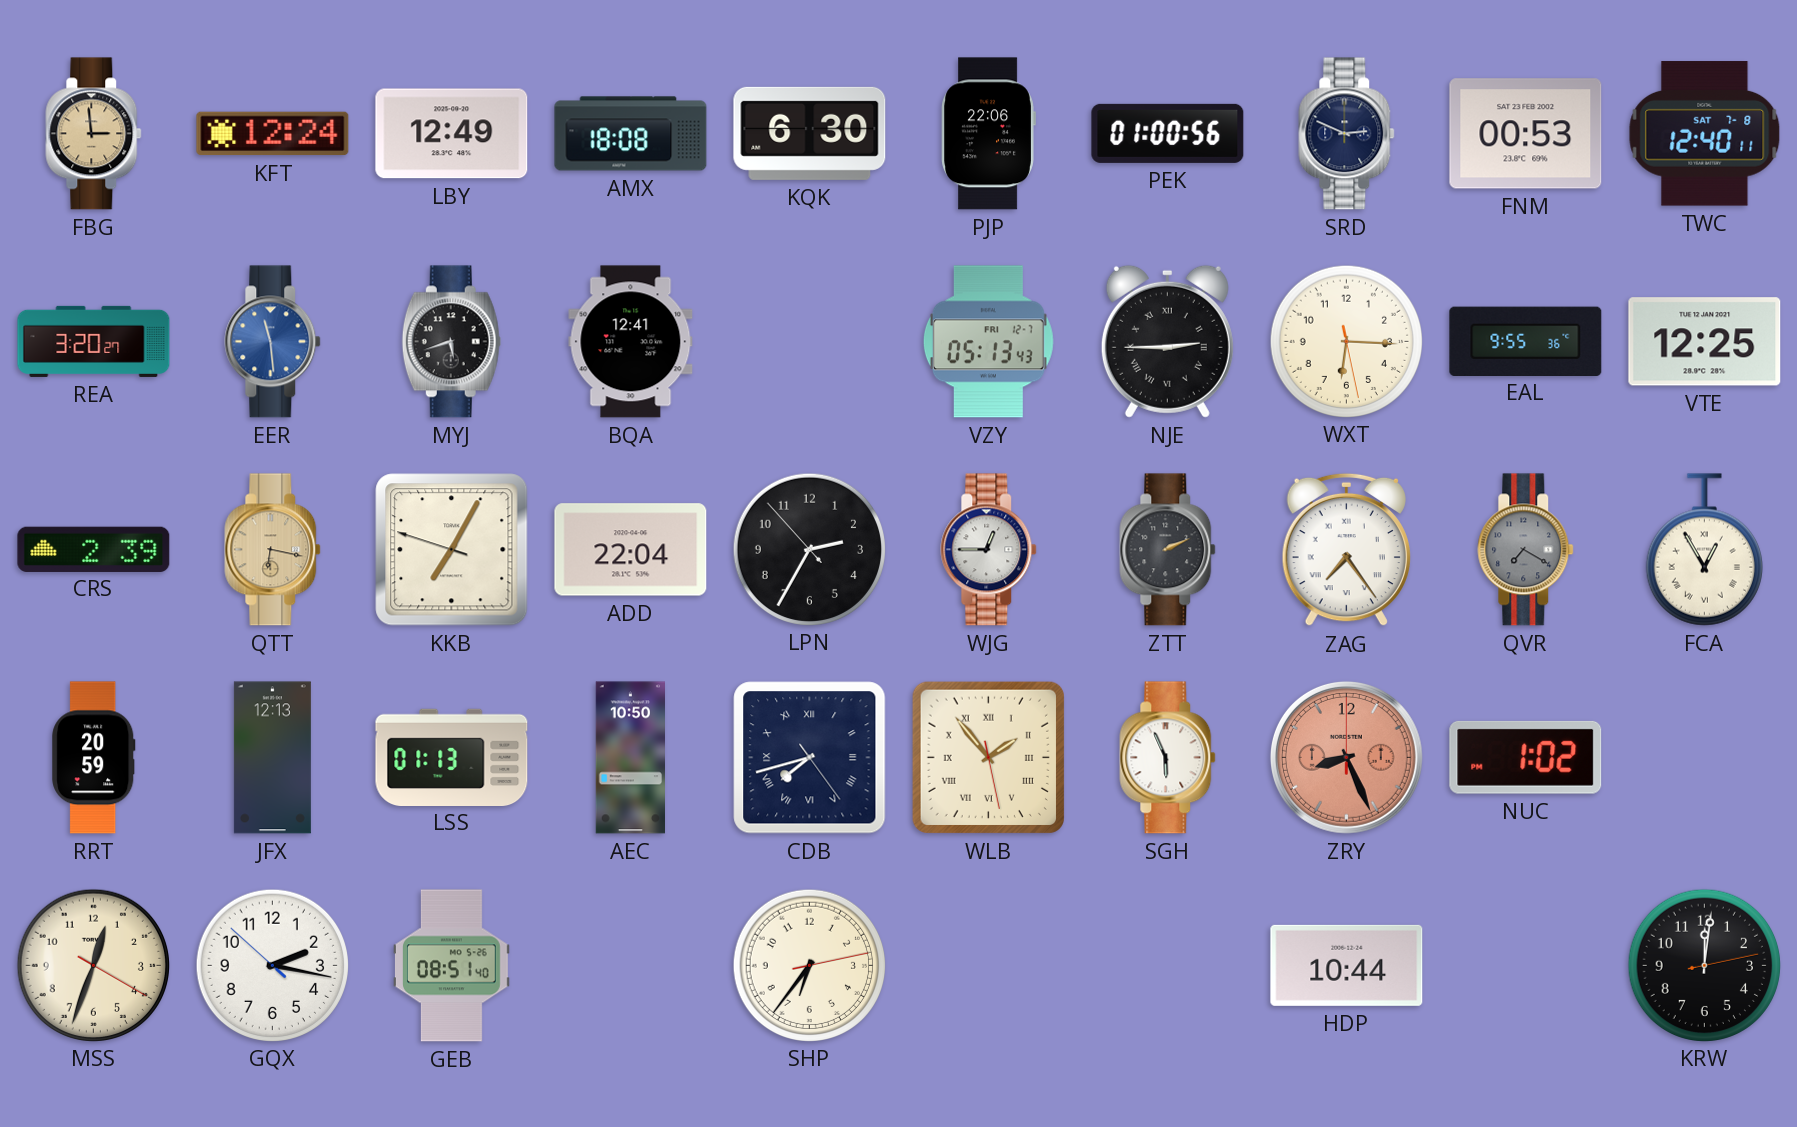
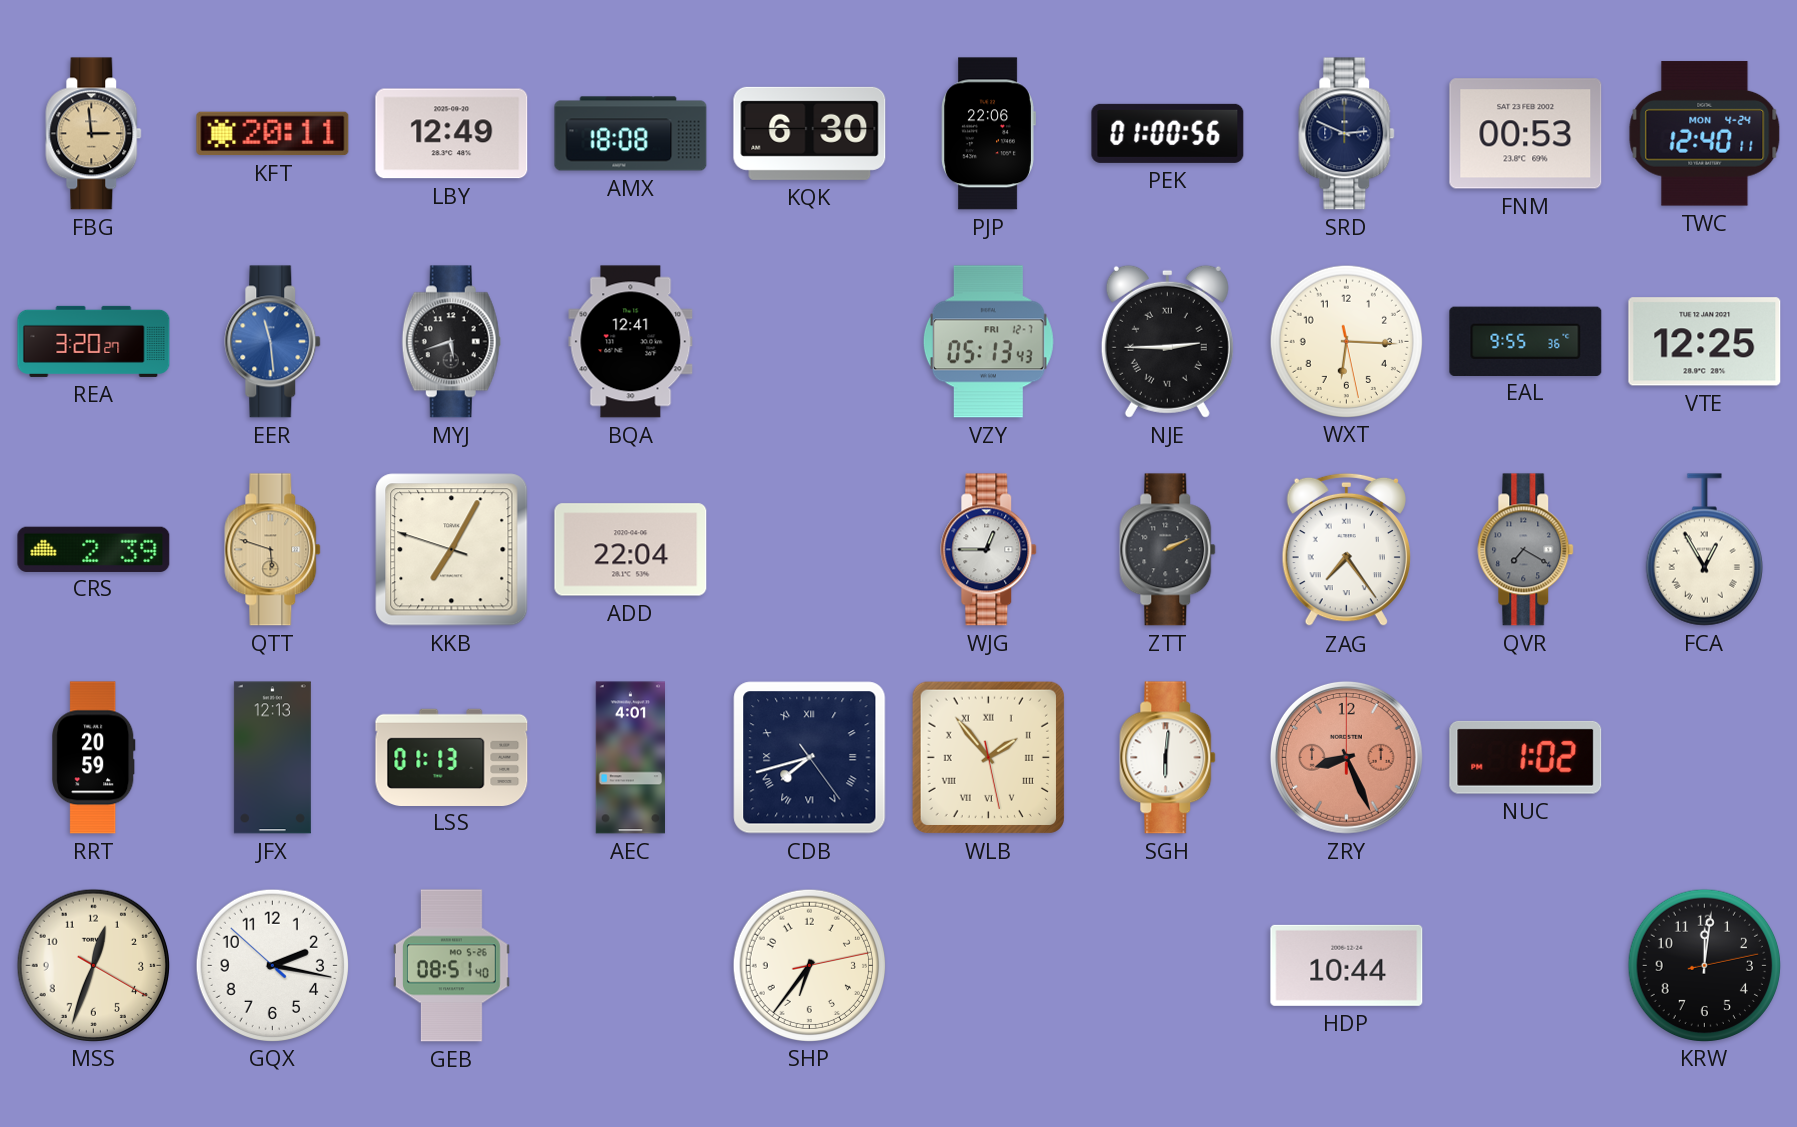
KFT: 12:24 -> 20:11 (273, 134)
TWC date: SAT 7-8 -> MON 4-24 (1705, 134)
QTT: 6:17 -> 5:48 (273, 550)
LPN: 2:34 -> none (809, 549)
AEC: 10:50 -> 4:01 (630, 758)
SGH: 5:56 -> 6:01 (1168, 758)
